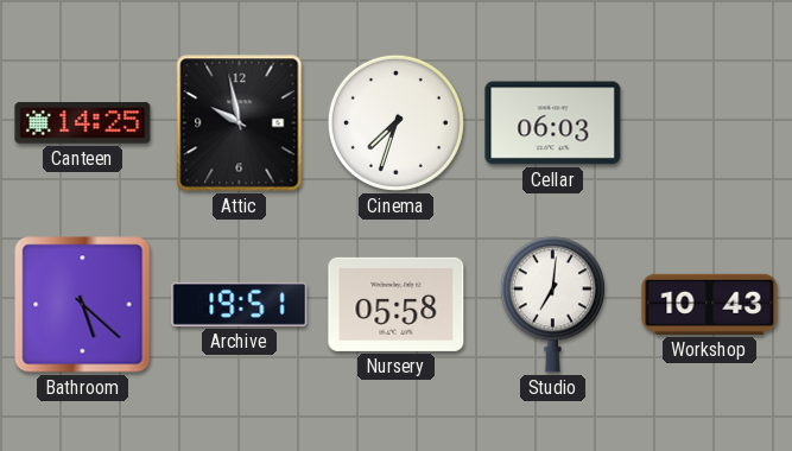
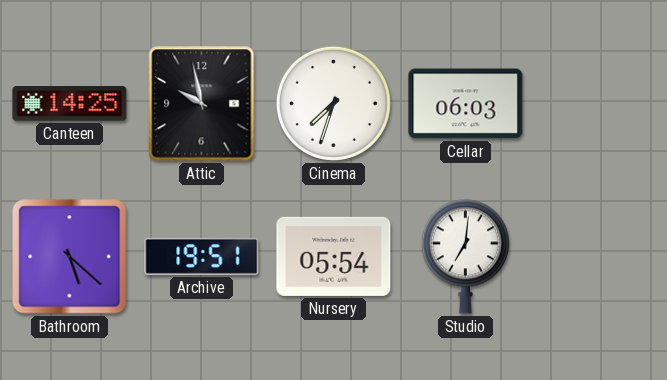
Nursery: 05:58 -> 05:54 (334, 256)
Workshop: 10:43 -> none (710, 304)
